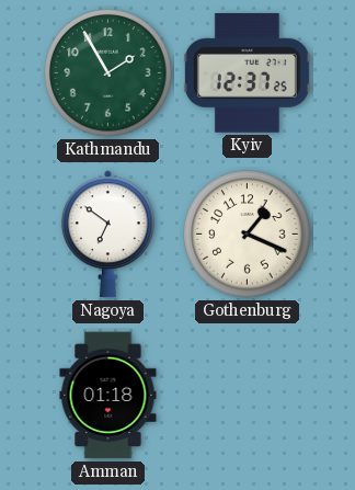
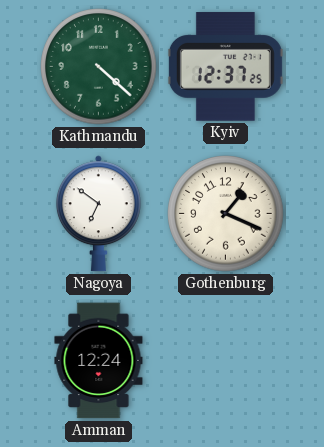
Kathmandu: 1:55 -> 4:22 (99, 67)
Amman: 01:18 -> 12:24 (99, 361)
